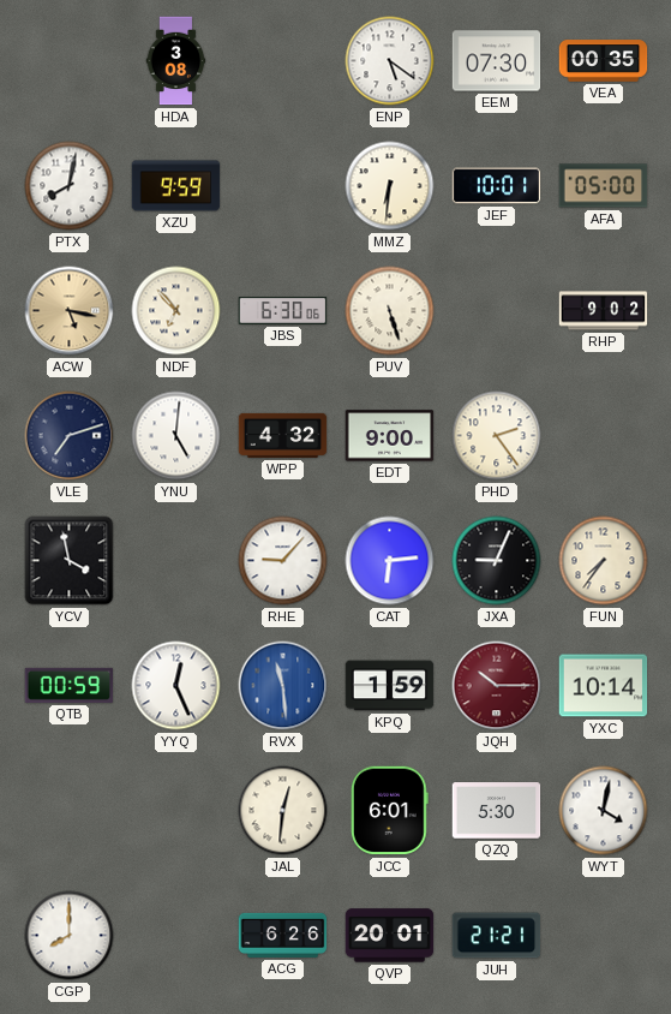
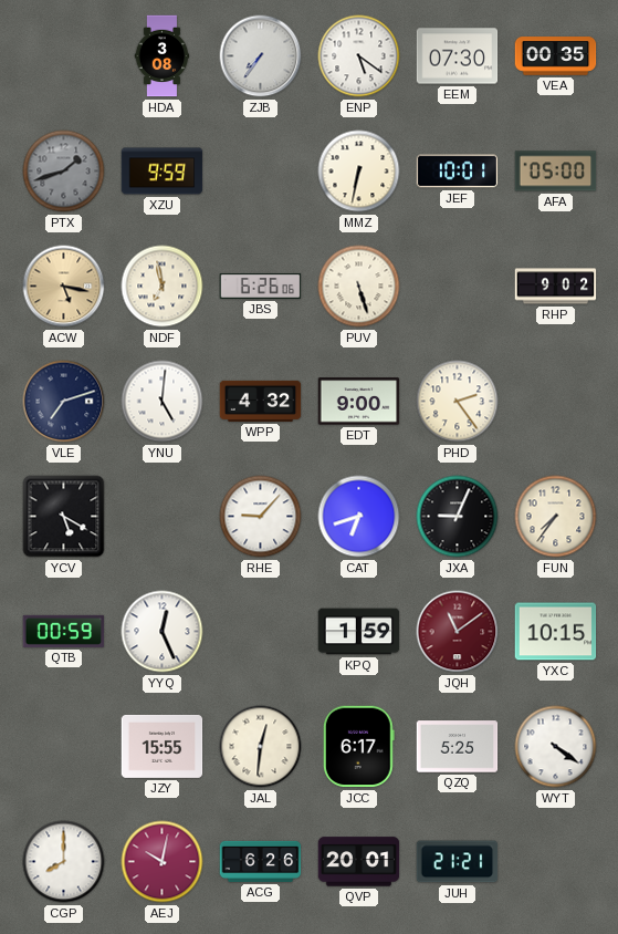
ZJB: none -> 7:36 (261, 56)
PTX: 8:02 -> 1:42 (64, 172)
PTX dial: white -> grey (64, 172)
MMZ: 6:31 -> 6:32 (359, 172)
NDF: 6:53 -> 6:58 (163, 287)
JBS: 6:30 -> 6:26 (261, 287)
YCV: 3:58 -> 5:20 (64, 517)
CAT: 6:14 -> 6:42 (359, 517)
RVX: 11:29 -> none (283, 686)
JQH: 10:15 -> 11:09 (458, 632)
YXC: 10:14 -> 10:15 (556, 632)
JZY: none -> 15:55 (163, 746)
JCC: 6:01 -> 6:17 (358, 747)
QZQ: 5:30 -> 5:25 (458, 747)
WYT: 4:02 -> 4:21 (556, 747)
AEJ: none -> 10:02 (163, 862)
